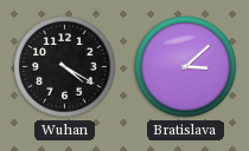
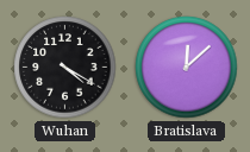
Bratislava: 3:08 -> 12:08 (187, 68)
